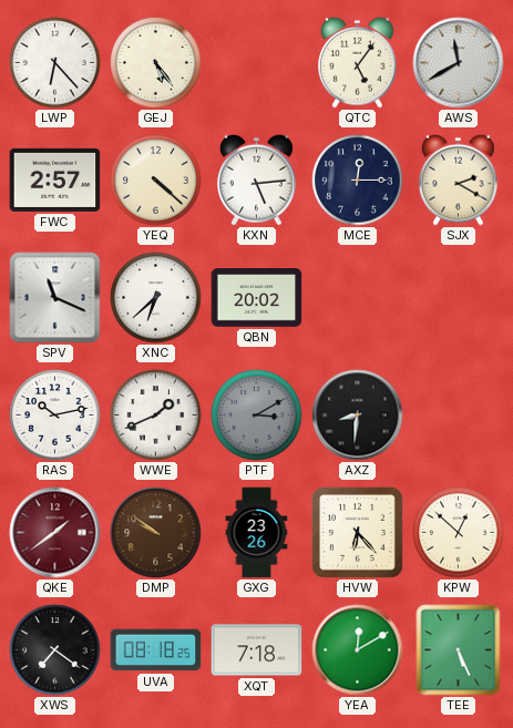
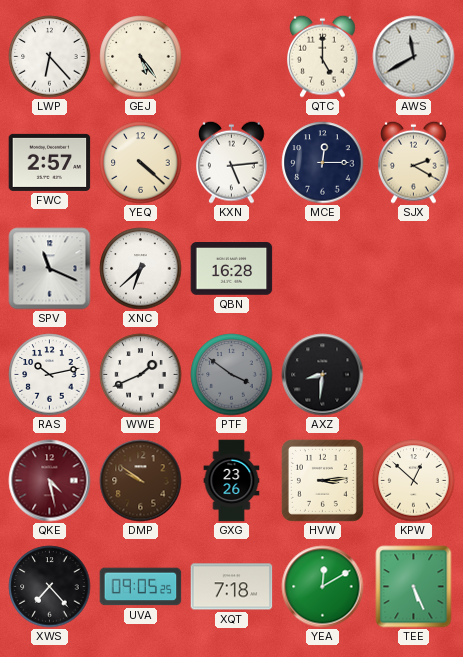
QTC: 5:06 -> 5:00 (323, 56)
QBN: 20:02 -> 16:28 (232, 269)
PTF: 3:10 -> 3:51 (232, 375)
QKE: 1:39 -> 4:28 (50, 481)
HVW: 6:23 -> 3:14 (322, 480)
XWS: 7:21 -> 7:23 (50, 587)
UVA: 08:18 -> 09:05 (141, 587)
